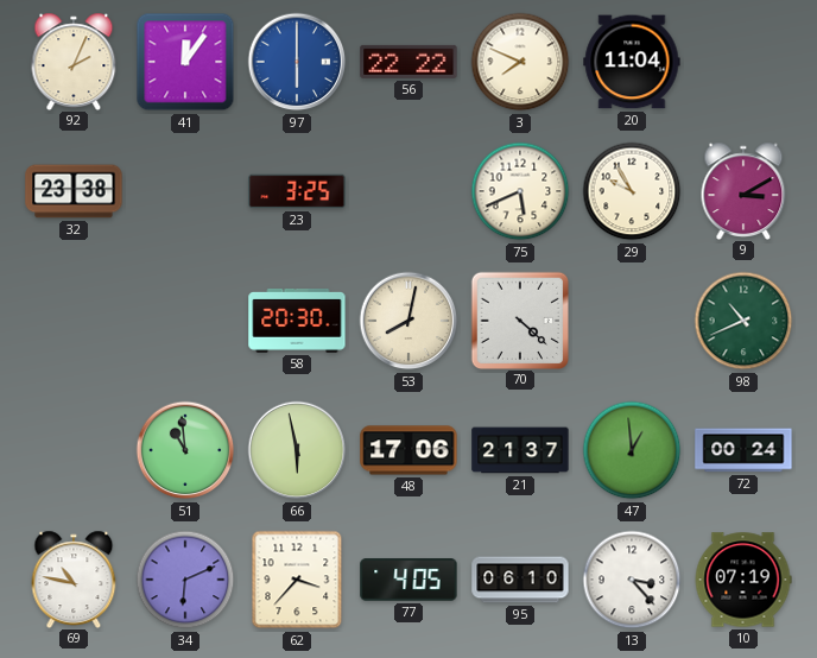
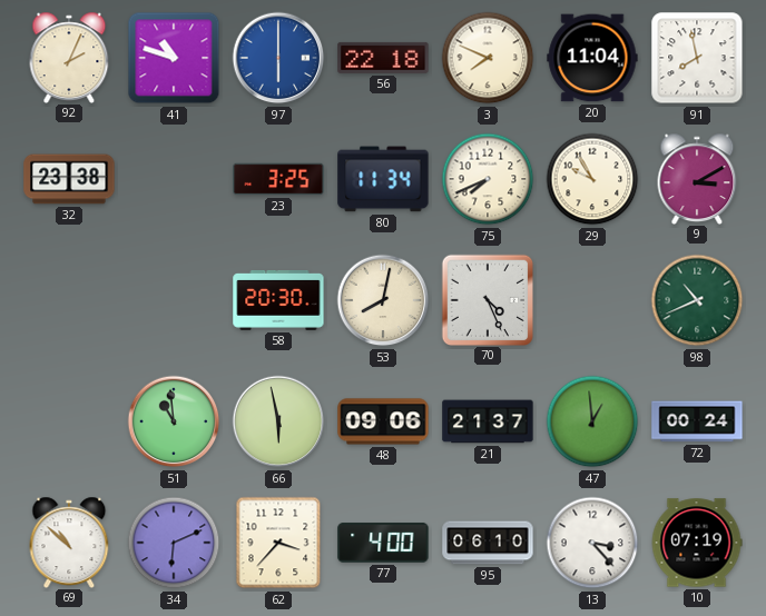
41: 12:06 -> 10:48 (174, 58)
56: 22:22 -> 22:18 (383, 58)
91: none -> 7:58 (697, 58)
80: none -> 11:34 (383, 179)
75: 5:41 -> 7:41 (488, 179)
70: 4:22 -> 4:26 (487, 299)
48: 17:06 -> 09:06 (383, 421)
69: 10:47 -> 10:52 (69, 542)
77: 4:05 -> 4:00 (383, 543)
